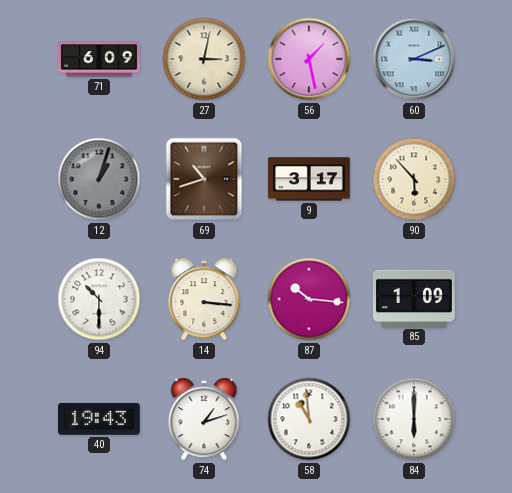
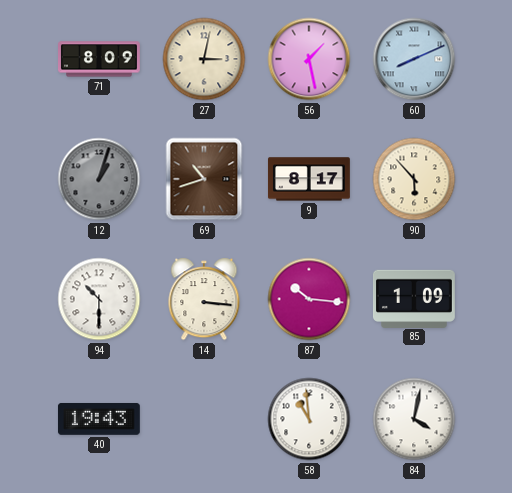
71: 6:09 -> 8:09 (100, 59)
60: 3:11 -> 8:11 (414, 59)
9: 3:17 -> 8:17 (309, 179)
74: 1:12 -> none (204, 419)
84: 6:00 -> 4:02 (414, 419)
